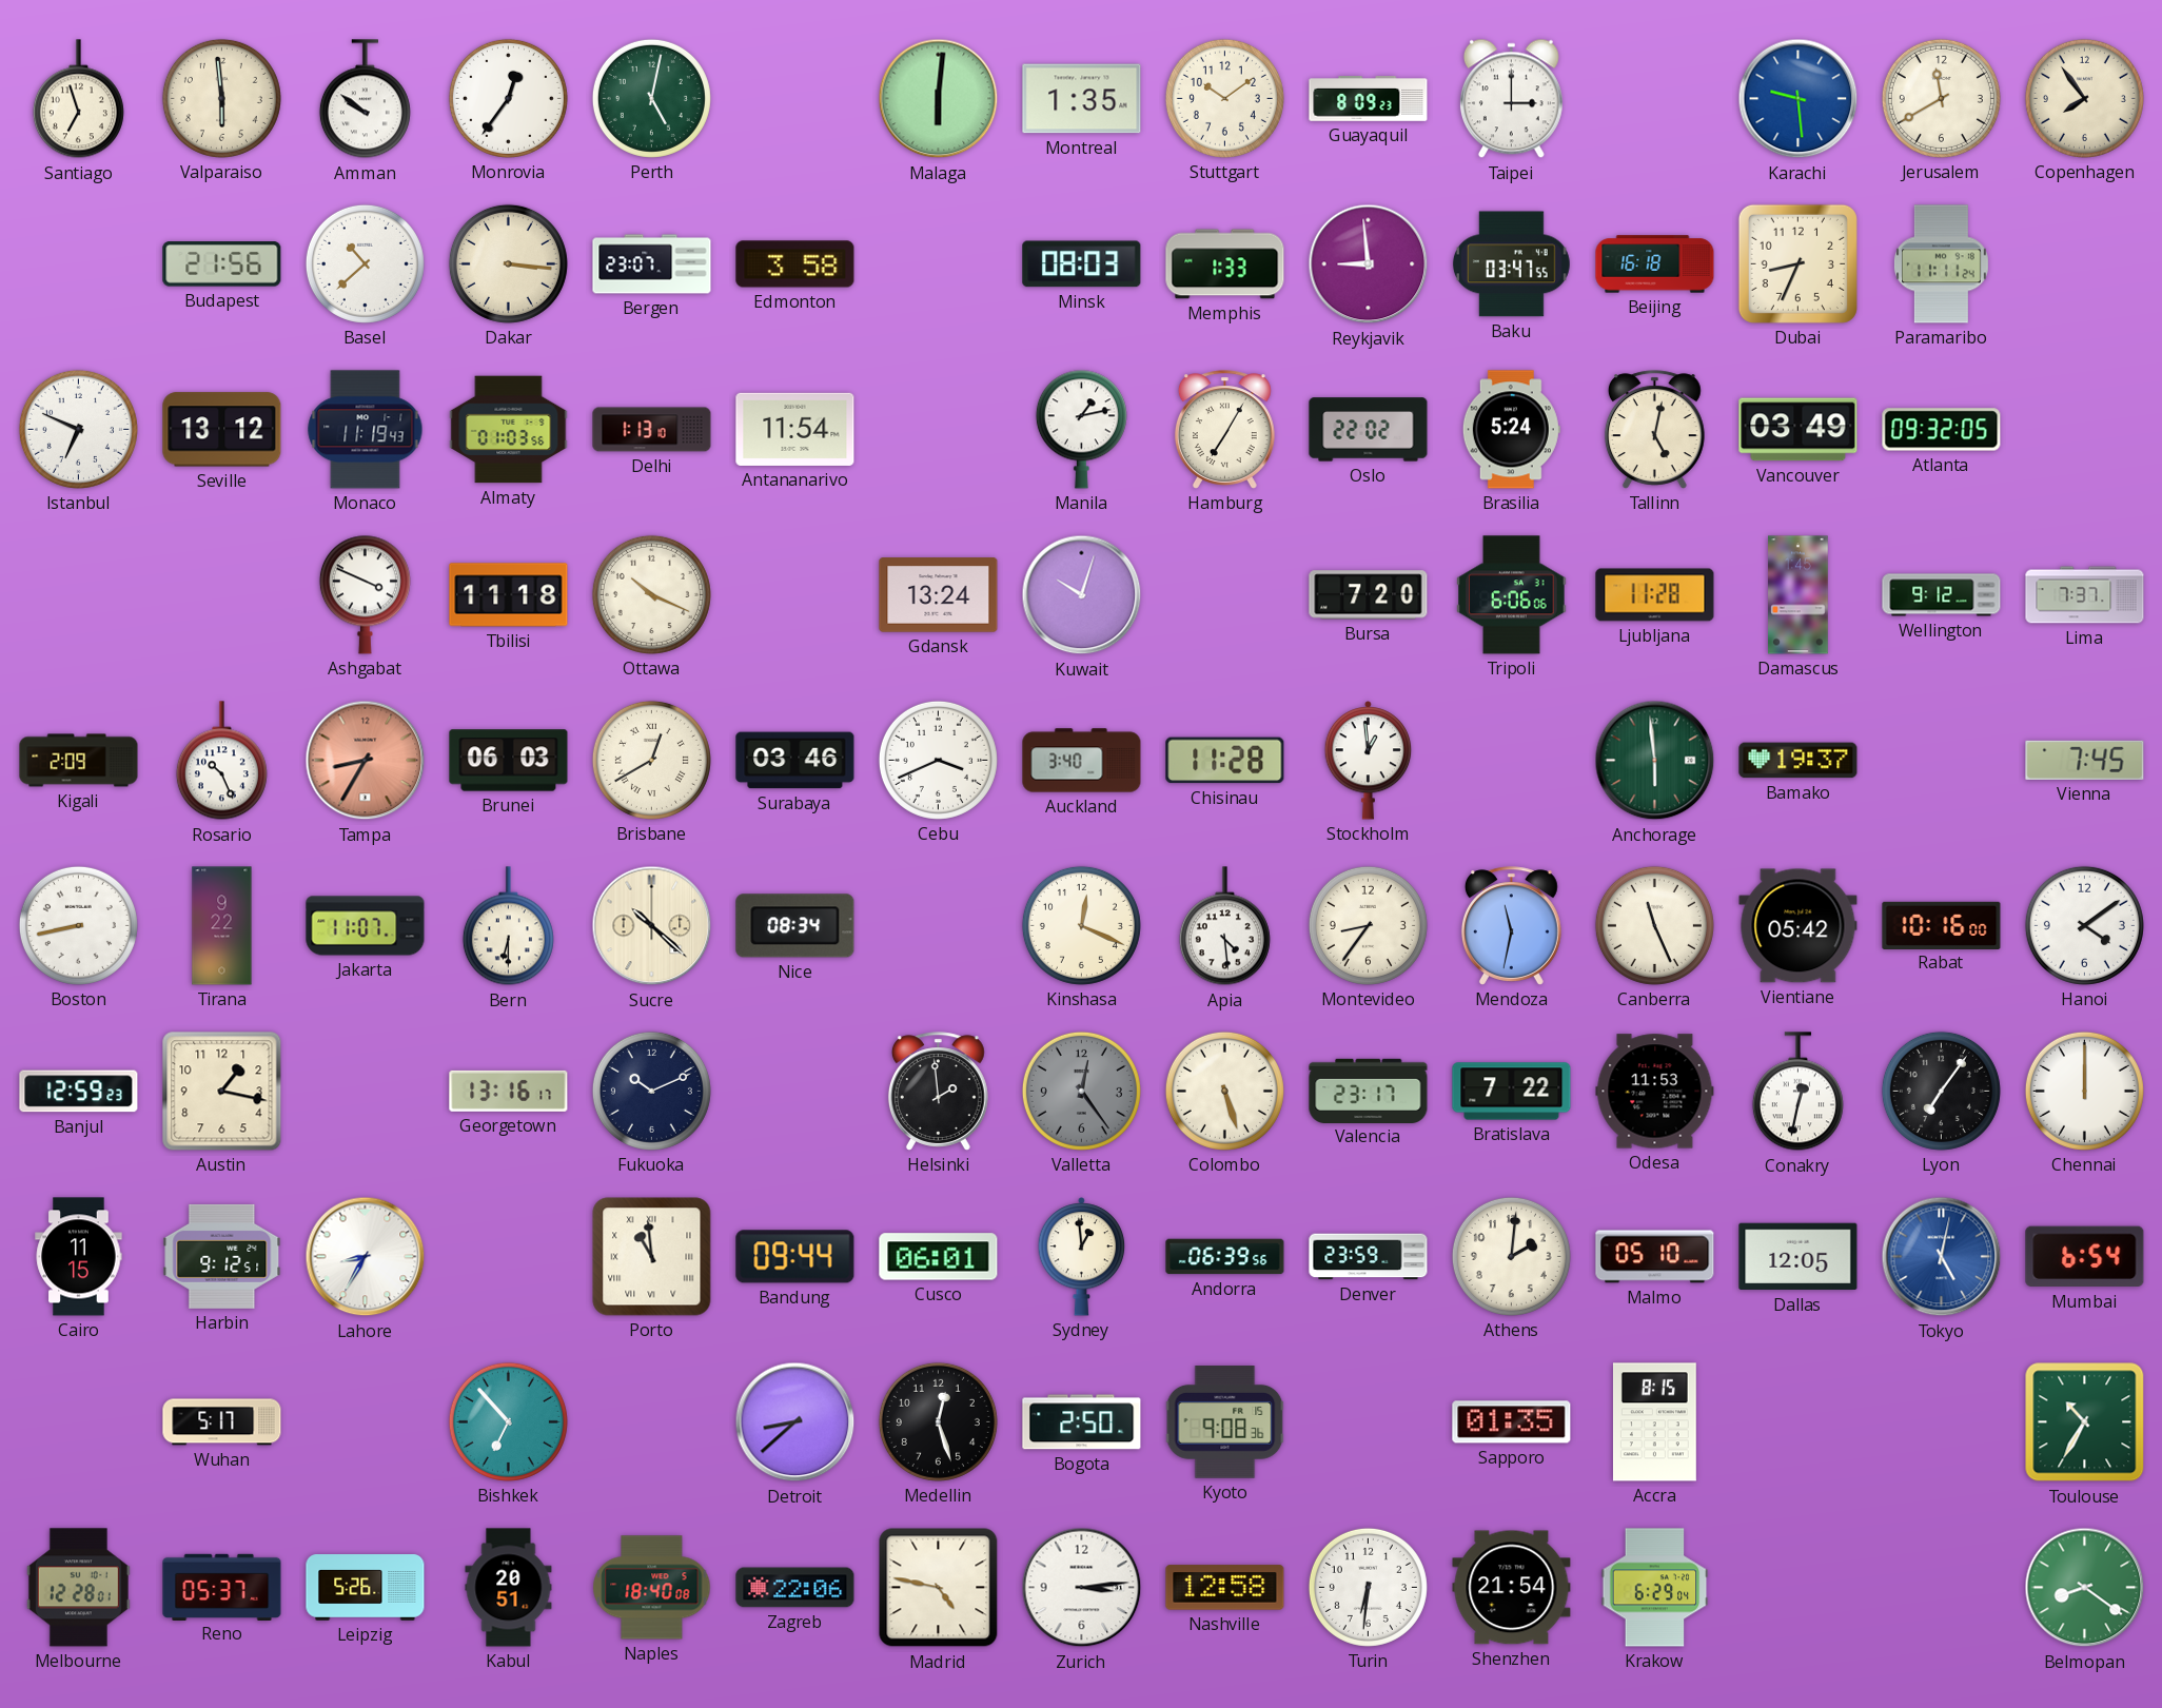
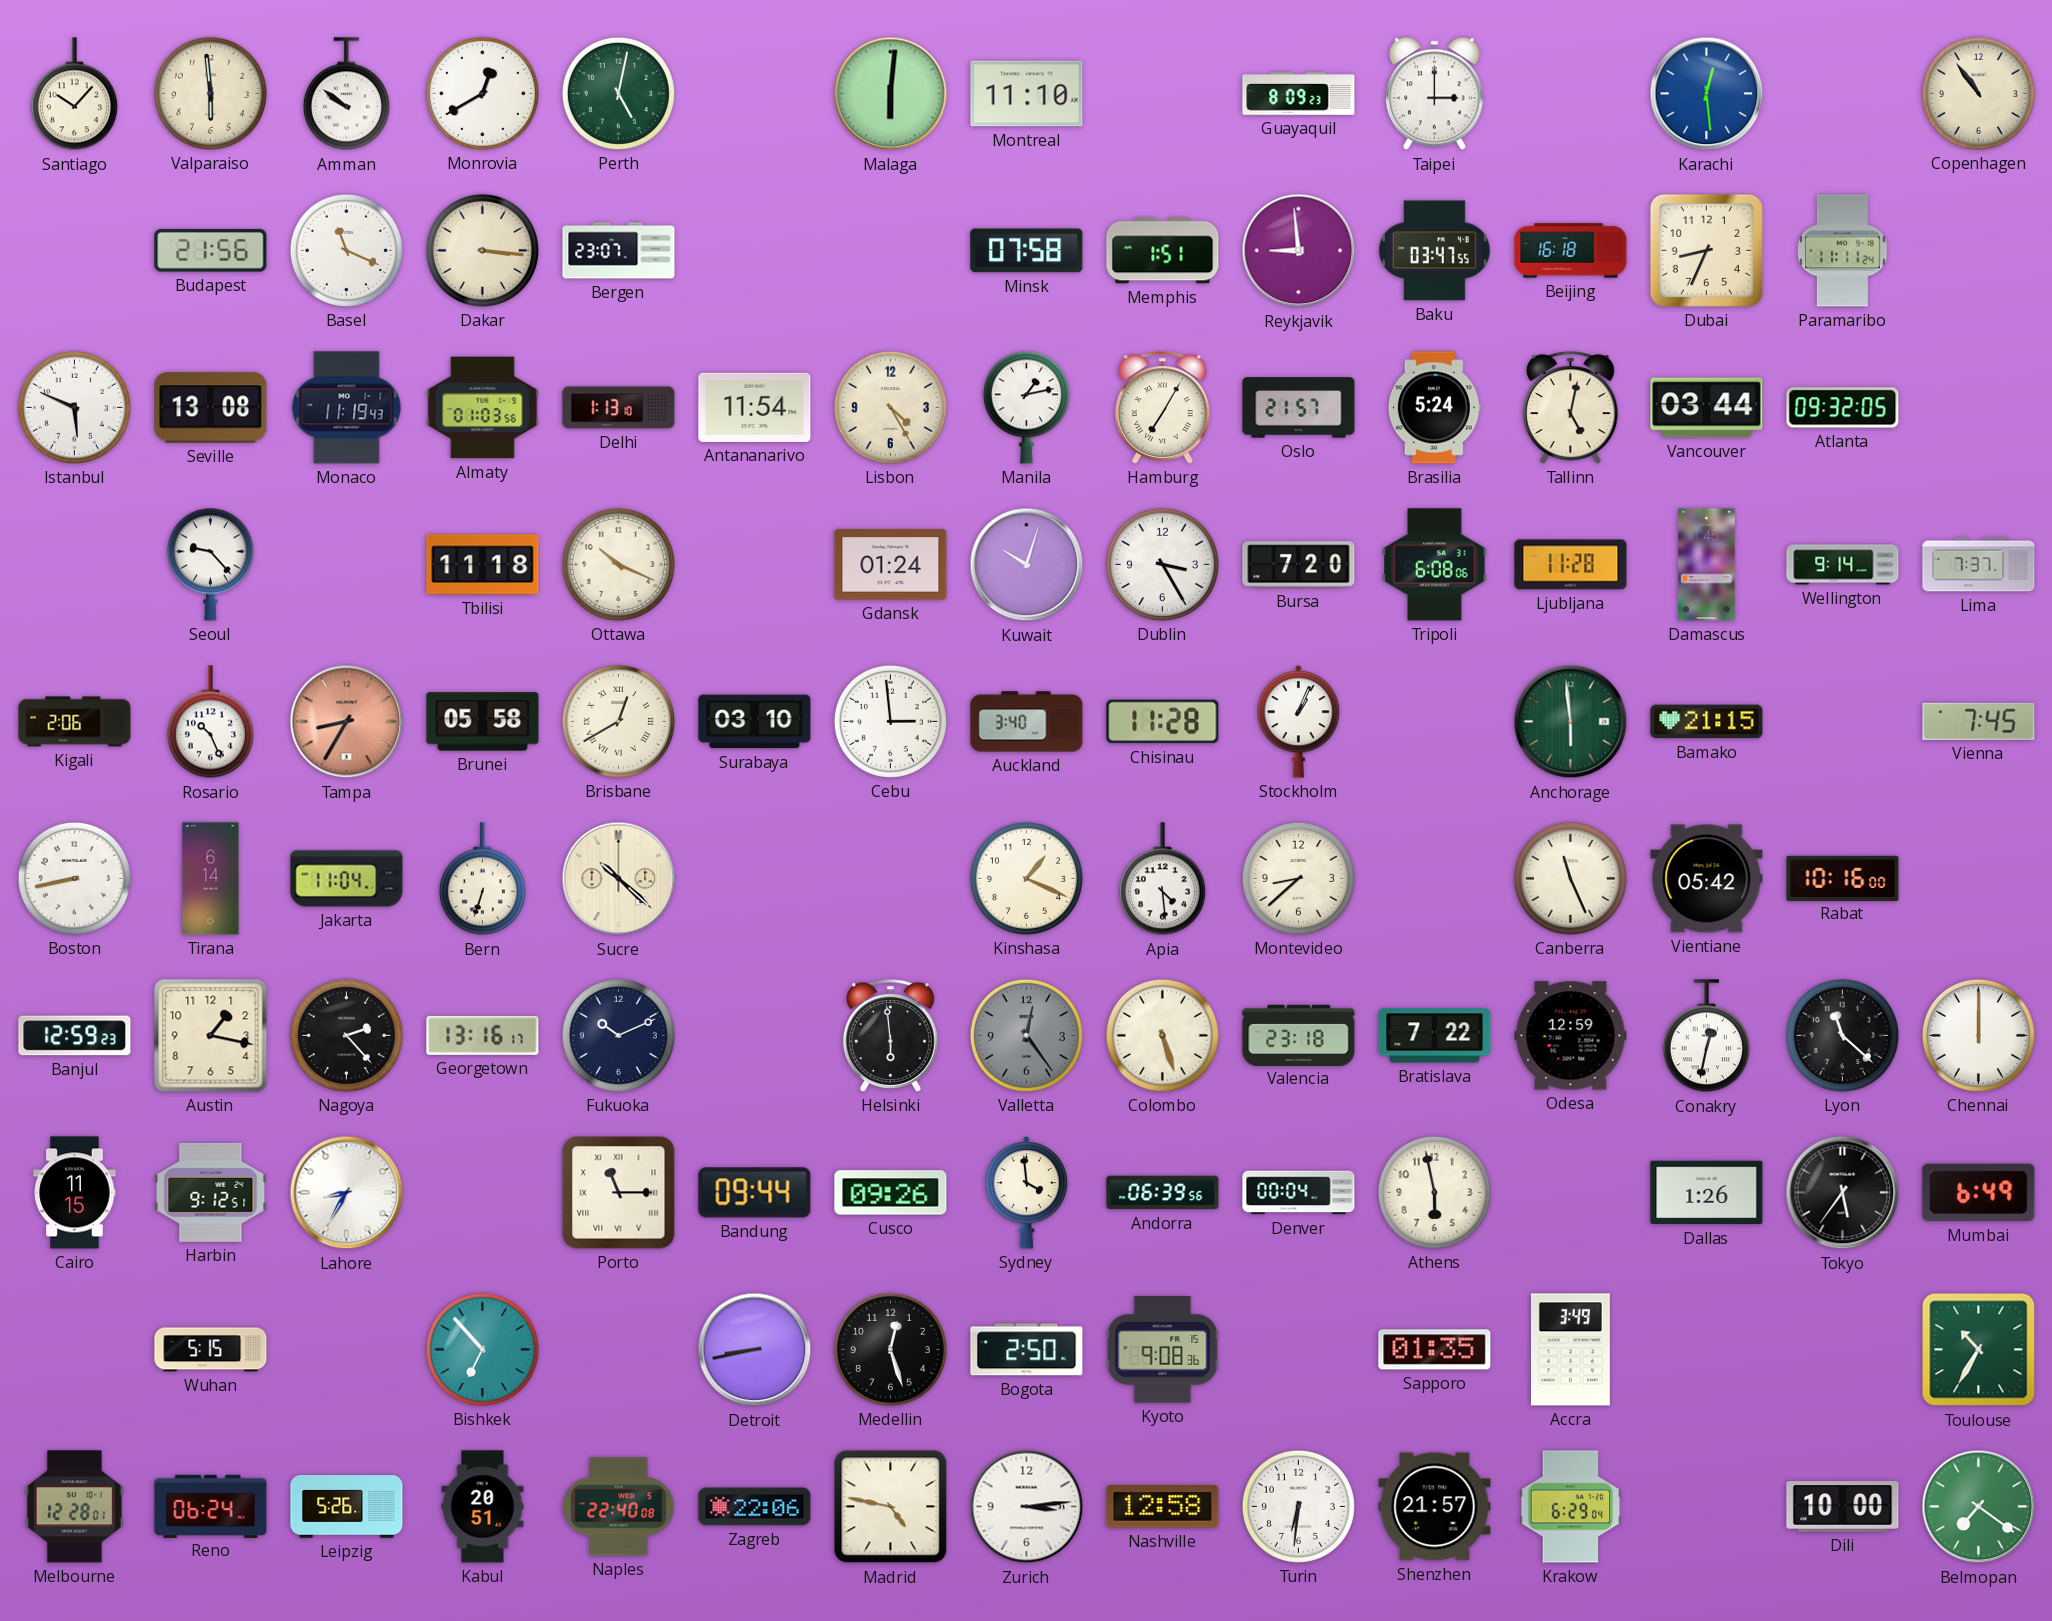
Santiago: 6:57 -> 10:07 (74, 94)
Monrovia: 12:36 -> 12:40 (482, 93)
Montreal: 1:35 -> 11:10 (1027, 94)
Stuttgart: 10:09 -> none (1224, 98)
Karachi: 9:29 -> 12:29 (1707, 94)
Jerusalem: 11:40 -> none (1941, 98)
Copenhagen: 7:54 -> 10:54 (1978, 93)
Basel: 10:38 -> 11:19 (346, 250)
Edmonton: 3:58 -> none (795, 264)
Minsk: 08:03 -> 07:58 (1027, 251)
Memphis: 1:33 -> 1:51 (1163, 251)
Istanbul: 6:49 -> 5:49 (74, 407)
Seville: 13:12 -> 13:08 (211, 408)
Lisbon: none -> 4:25 (890, 407)
Oslo: 22:02 -> 21:57 (1299, 408)
Vancouver: 03:49 -> 03:44 (1707, 408)
Seoul: none -> 9:23 (210, 564)
Ashgabat: 3:49 -> none (365, 594)
Gdansk: 13:24 -> 01:24 (891, 565)
Dublin: none -> 3:25 (1162, 564)
Tripoli: 6:06 -> 6:08 (1435, 565)
Wellington: 9:12 -> 9:14 (1843, 565)
Kigali: 2:09 -> 2:06 (75, 722)
Brunei: 06:03 -> 05:58 (483, 722)
Surabaya: 03:46 -> 03:10 (755, 722)
Cebu: 3:41 -> 2:59 (890, 721)
Stockholm: 12:59 -> 1:04 (1299, 722)
Bamako: 19:37 -> 21:15 (1707, 722)
Tirana: 9:22 -> 6:14 (211, 879)
Jakarta: 11:07 -> 11:04 (347, 879)
Bern: 6:30 -> 6:33 (482, 879)
Nice: 08:34 -> none (795, 926)
Kinshasa: 12:19 -> 1:19 (1026, 878)
Montevideo: 8:36 -> 8:38 (1298, 878)
Mendoza: 11:32 -> none (1511, 926)
Hanoi: 4:09 -> none (2084, 925)
Nagoya: none -> 2:23 (346, 1035)
Helsinki: 1:59 -> 5:59 (890, 1036)
Valencia: 23:17 -> 23:18 (1299, 1035)
Odesa: 11:53 -> 12:59 (1571, 1036)
Lyon: 7:06 -> 11:22 (1842, 1035)
Porto: 10:59 -> 11:15 (619, 1193)
Cusco: 06:01 -> 09:26 (891, 1193)
Sydney: 12:59 -> 3:59 (1027, 1193)
Denver: 23:59 -> 00:04 (1299, 1193)
Athens: 2:01 -> 5:58 (1434, 1192)
Malmo: 05:10 -> none (1655, 1257)
Dallas: 12:05 -> 1:26 (1707, 1193)
Tokyo: 5:02 -> 5:36 (1843, 1193)
Tokyo dial: blue -> black (1843, 1193)
Mumbai: 6:54 -> 6:49 (1979, 1193)
Wuhan: 5:17 -> 5:15 (211, 1350)
Detroit: 8:38 -> 8:43 (755, 1350)
Accra: 8:15 -> 3:49 (1570, 1350)
Reno: 05:37 -> 06:24 (211, 1506)
Naples: 18:40 -> 22:40 (619, 1507)
Shenzhen: 21:54 -> 21:57 (1435, 1507)
Dili: none -> 10:00 (1843, 1507)
Belmopan: 8:21 -> 7:21 (1979, 1507)
